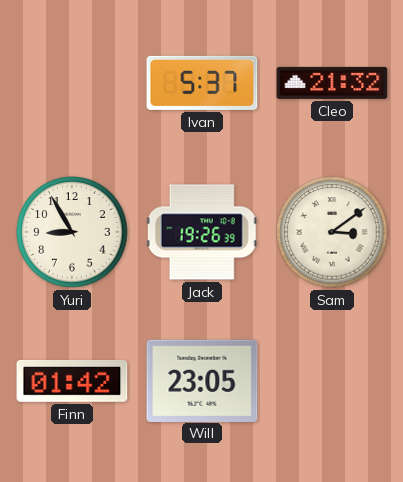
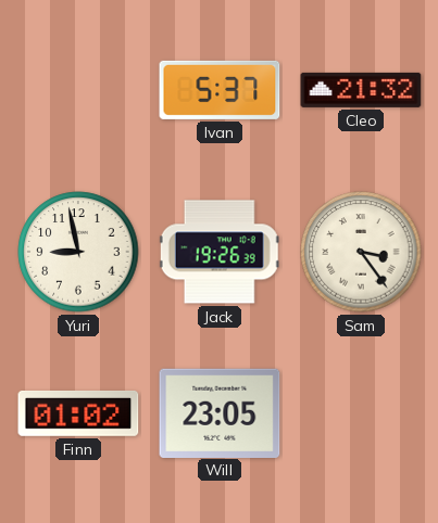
Yuri: 8:55 -> 8:58 (78, 252)
Sam: 3:09 -> 3:24 (361, 252)
Finn: 01:42 -> 01:02 (78, 413)
